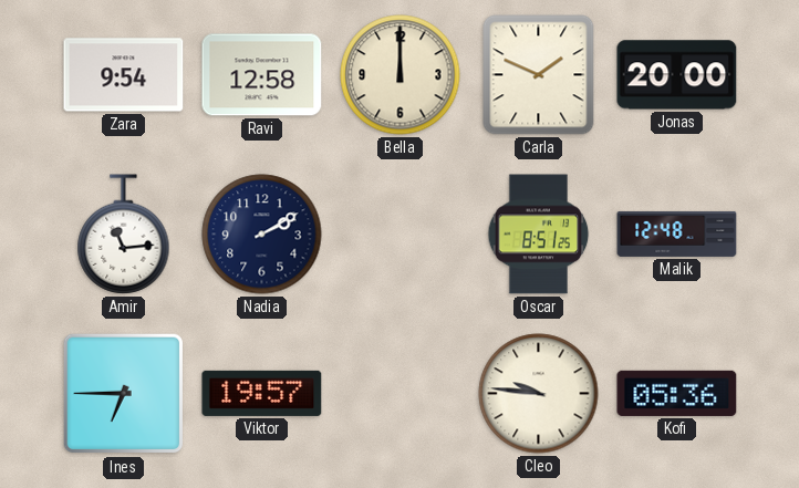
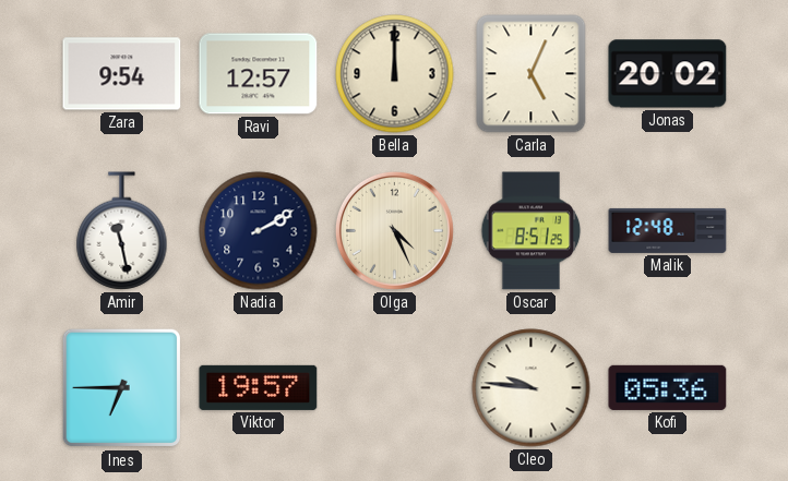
Ravi: 12:58 -> 12:57 (259, 74)
Carla: 1:49 -> 5:04 (532, 74)
Jonas: 20:00 -> 20:02 (668, 74)
Amir: 11:14 -> 11:28 (122, 231)
Olga: none -> 4:26 (394, 230)
